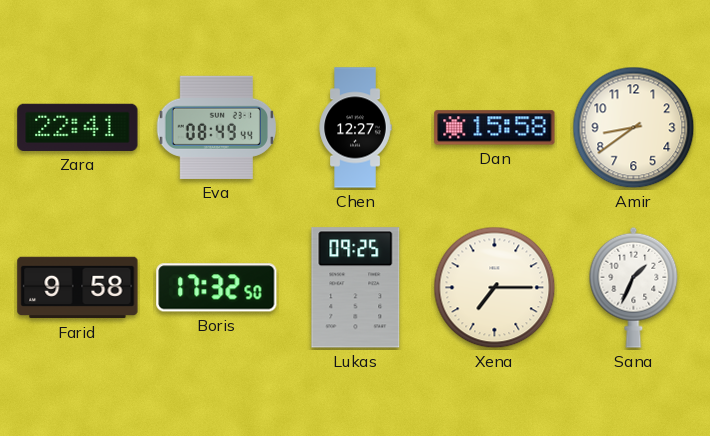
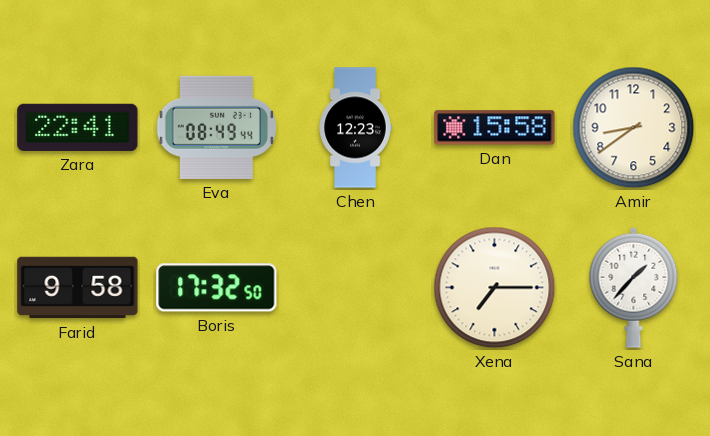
Chen: 12:27 -> 12:23 (355, 128)
Lukas: 09:25 -> none (356, 288)
Sana: 1:34 -> 1:37 (634, 287)
